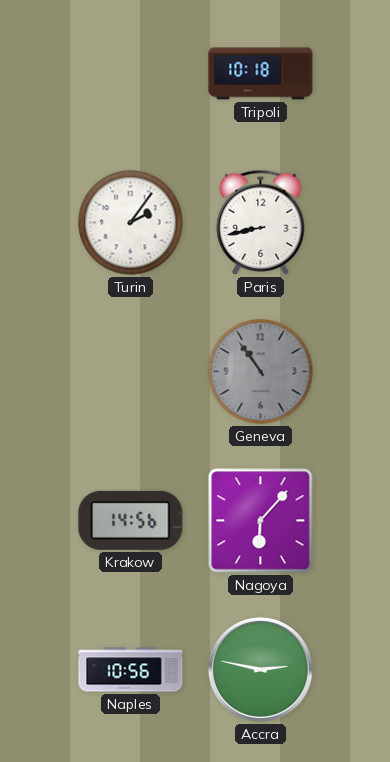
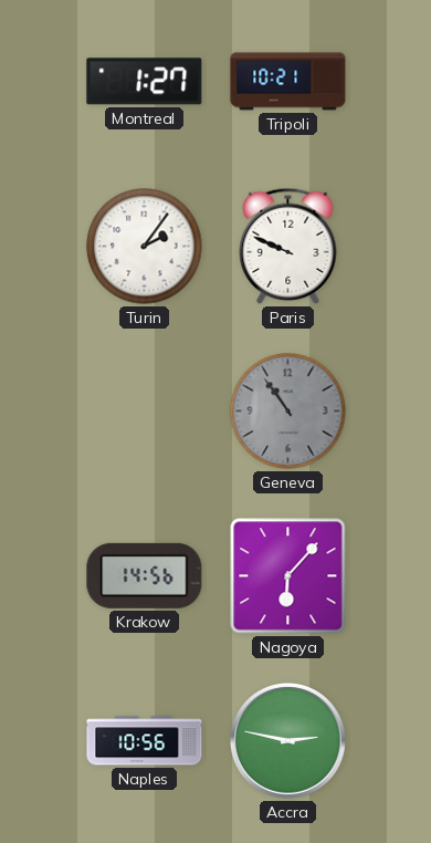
Montreal: none -> 1:27 (145, 82)
Tripoli: 10:18 -> 10:21 (288, 82)
Paris: 8:43 -> 9:49 (288, 246)
